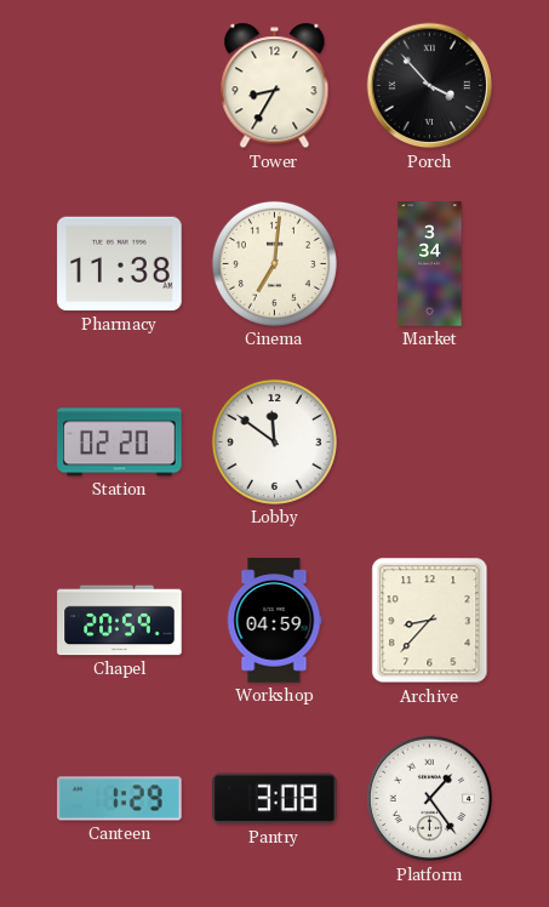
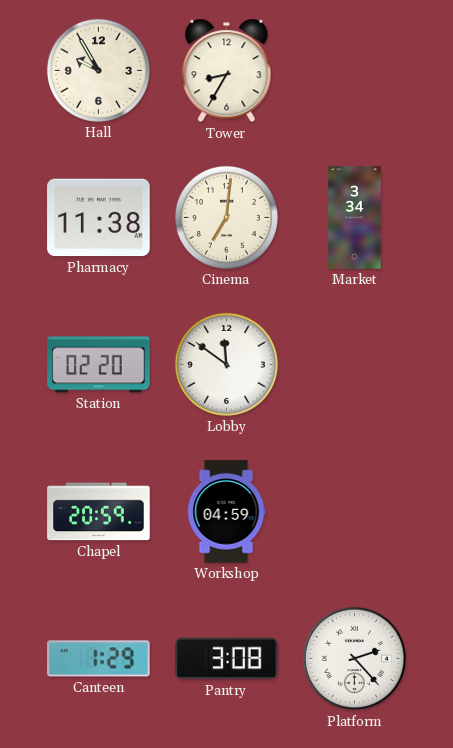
Hall: none -> 9:55 (98, 70)
Porch: 3:53 -> none (430, 86)
Archive: 8:37 -> none (430, 621)
Platform: 1:24 -> 2:23 (355, 659)
